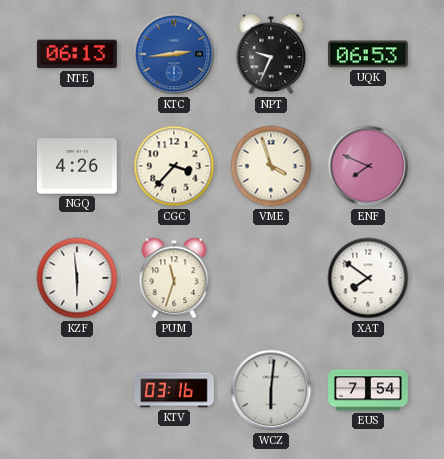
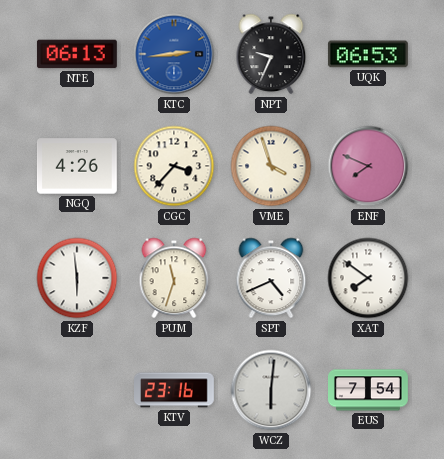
SPT: none -> 4:41 (271, 278)
KTV: 03:16 -> 23:16 (175, 390)
